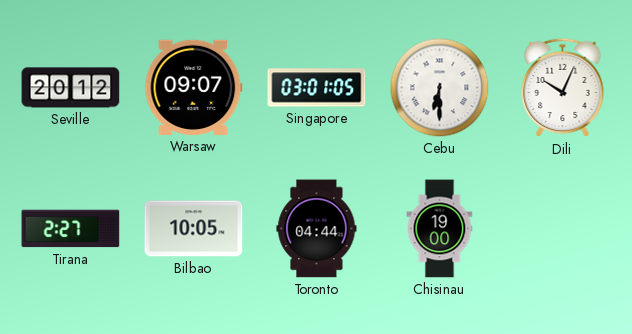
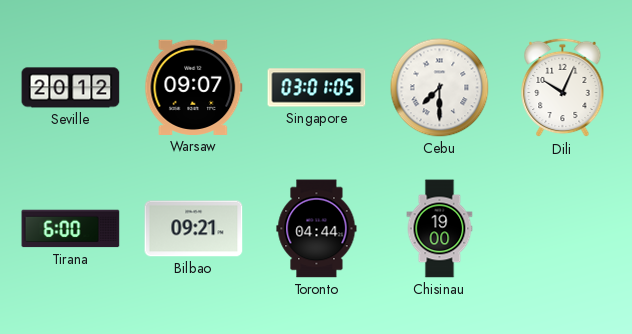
Cebu: 6:30 -> 7:30 (440, 88)
Tirana: 2:27 -> 6:00 (71, 229)
Bilbao: 10:05 -> 09:21 (194, 229)
